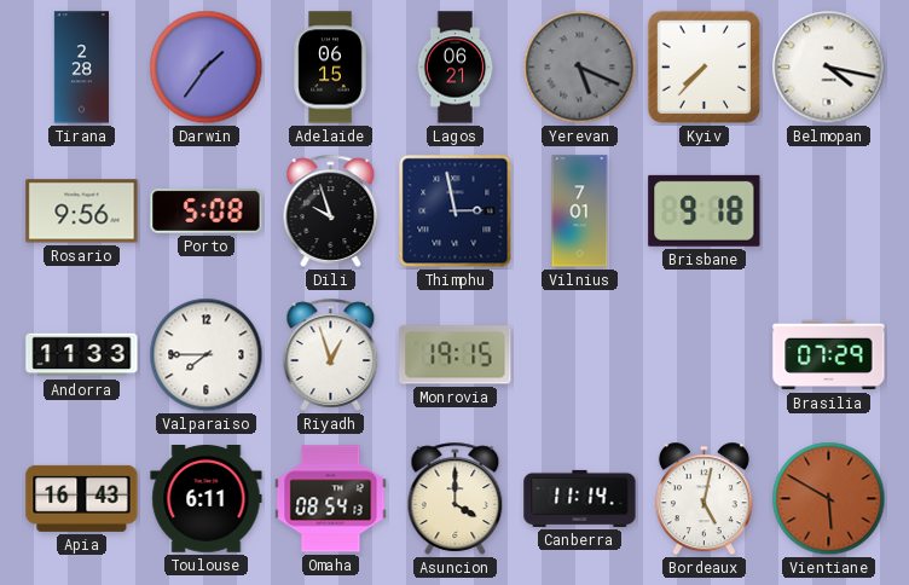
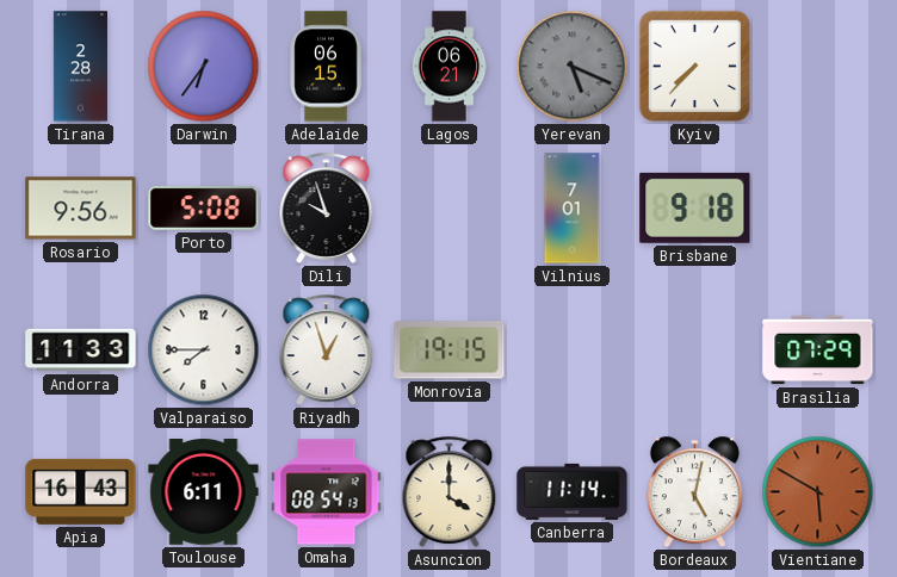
Darwin: 1:36 -> 6:36 (204, 67)
Belmopan: 4:17 -> none (829, 68)
Thimphu: 2:58 -> none (456, 212)
